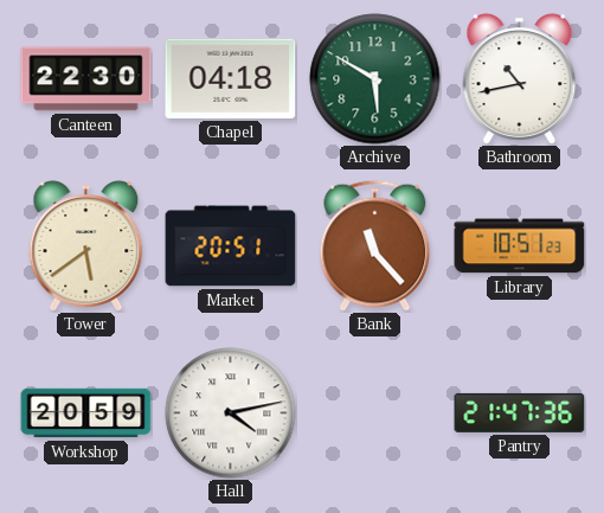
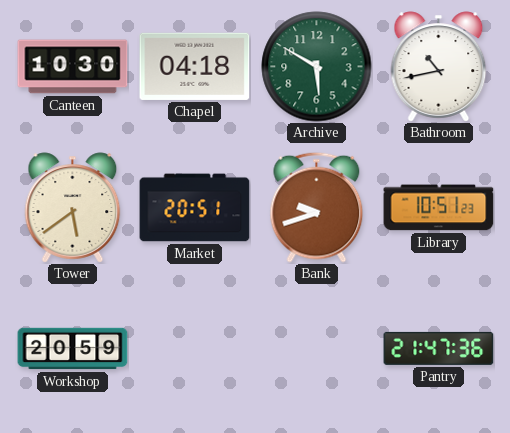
Canteen: 22:30 -> 10:30 (73, 67)
Bank: 11:23 -> 9:42 (317, 207)
Hall: 4:13 -> none (231, 413)
